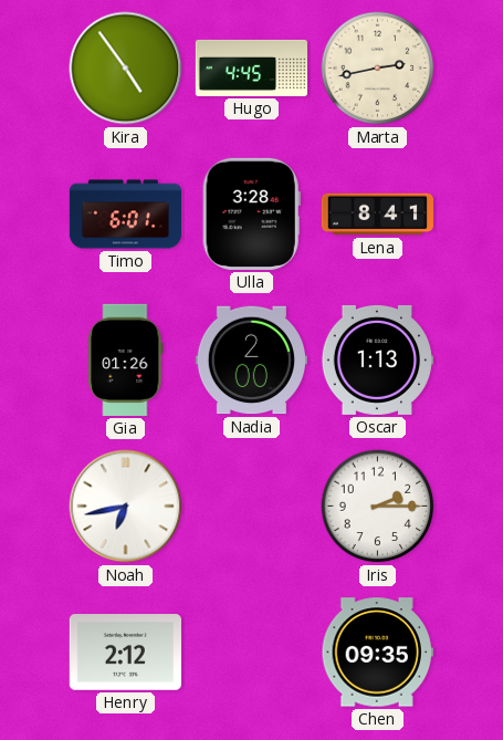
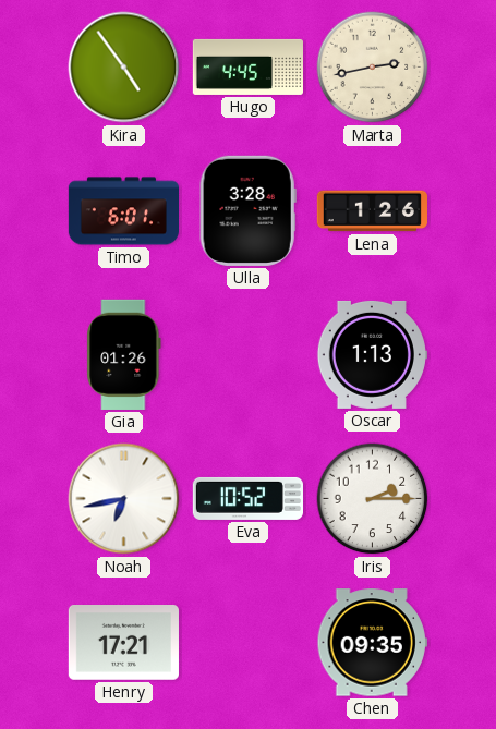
Lena: 8:41 -> 1:26 (372, 211)
Nadia: 2:00 -> none (251, 361)
Eva: none -> 10:52 (247, 498)
Henry: 2:12 -> 17:21 (123, 643)
